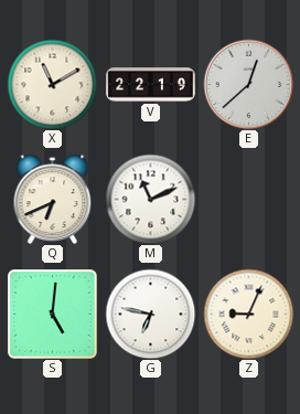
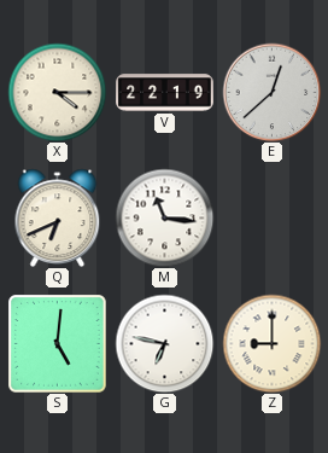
X: 11:10 -> 4:15 (57, 92)
M: 11:11 -> 11:16 (164, 217)
Z: 9:04 -> 9:00 (271, 343)
